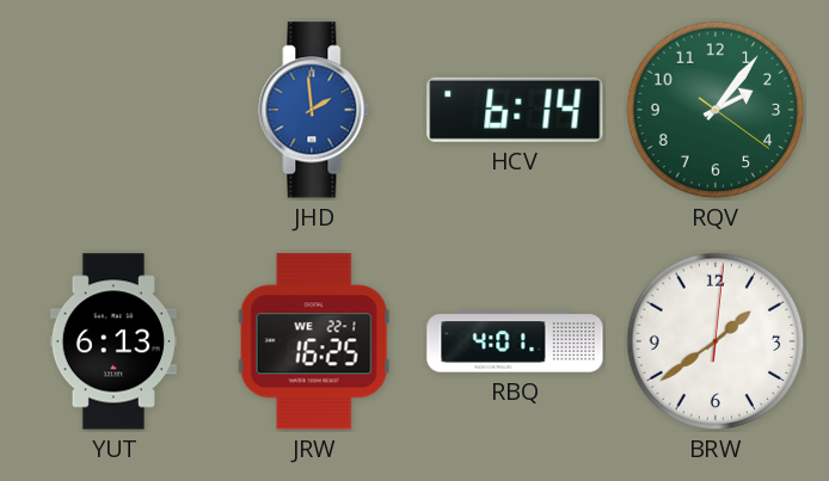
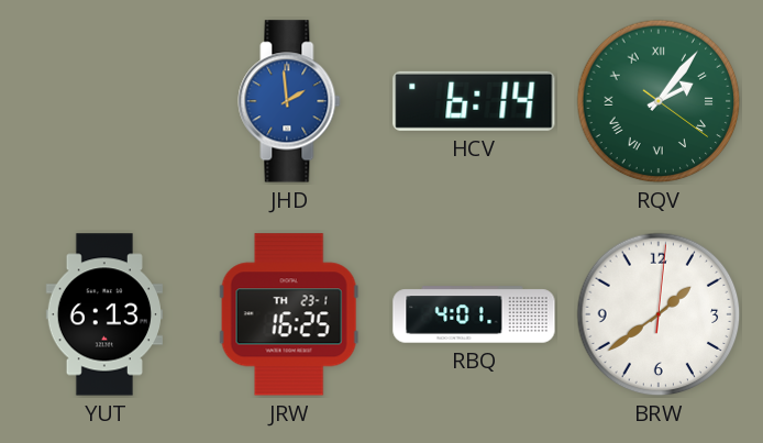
RQV numerals: Arabic -> Roman (659, 101)
JRW date: WE 22-1 -> TH 23-1 (289, 314)
